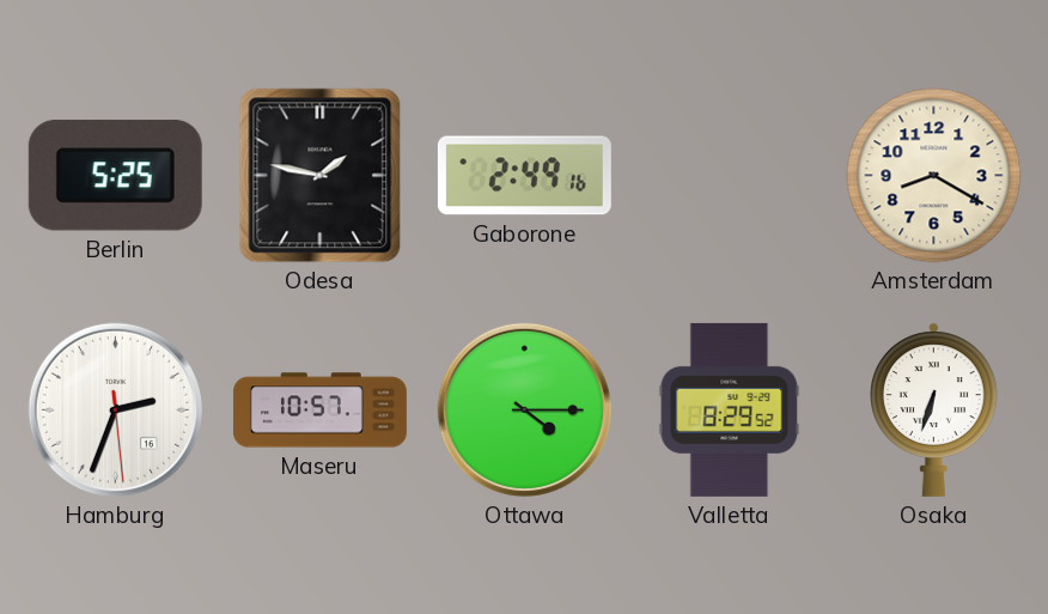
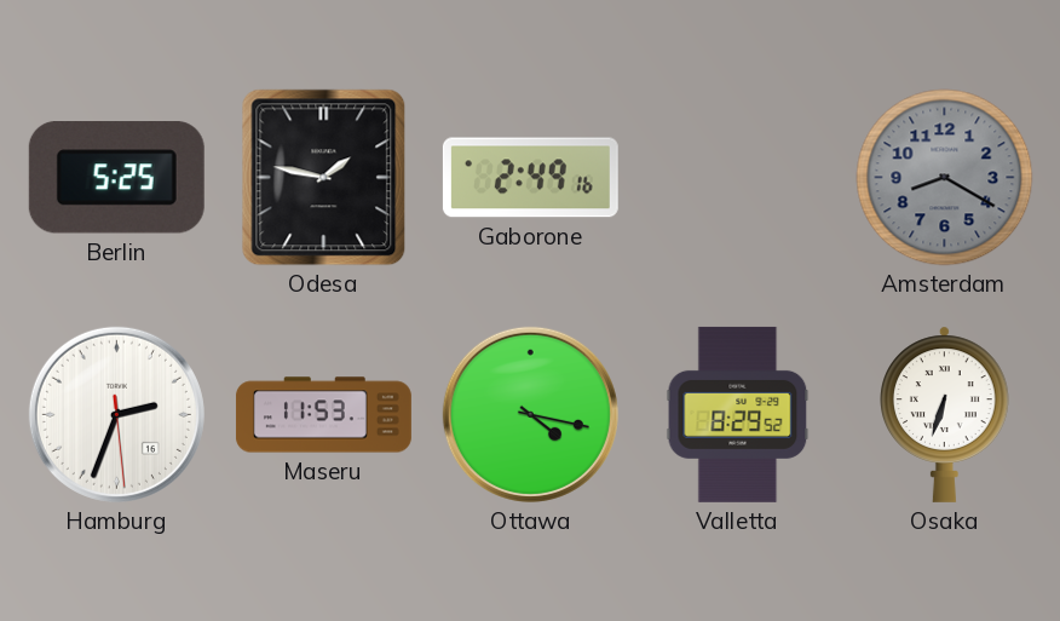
Amsterdam dial: cream -> grey (945, 178)
Maseru: 10:57 -> 11:53 (323, 415)
Ottawa: 4:15 -> 4:17 (530, 414)
